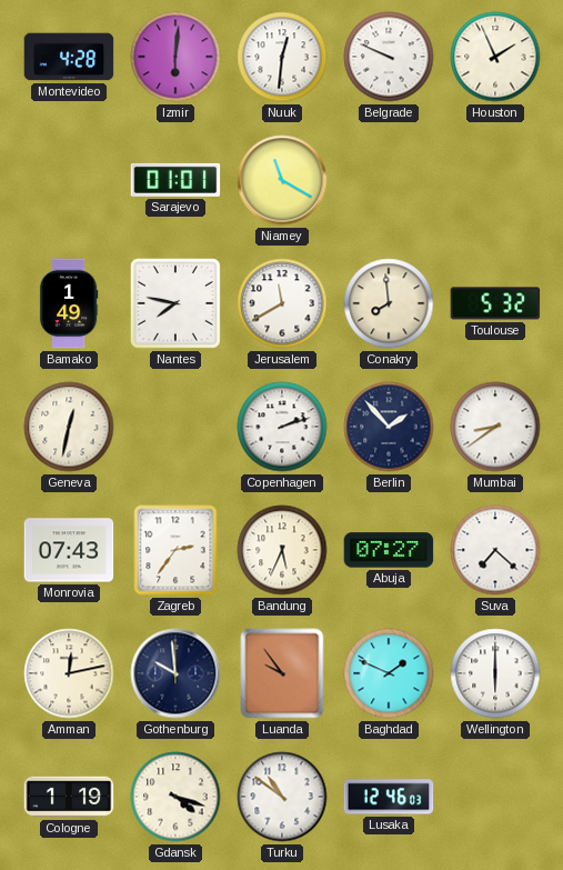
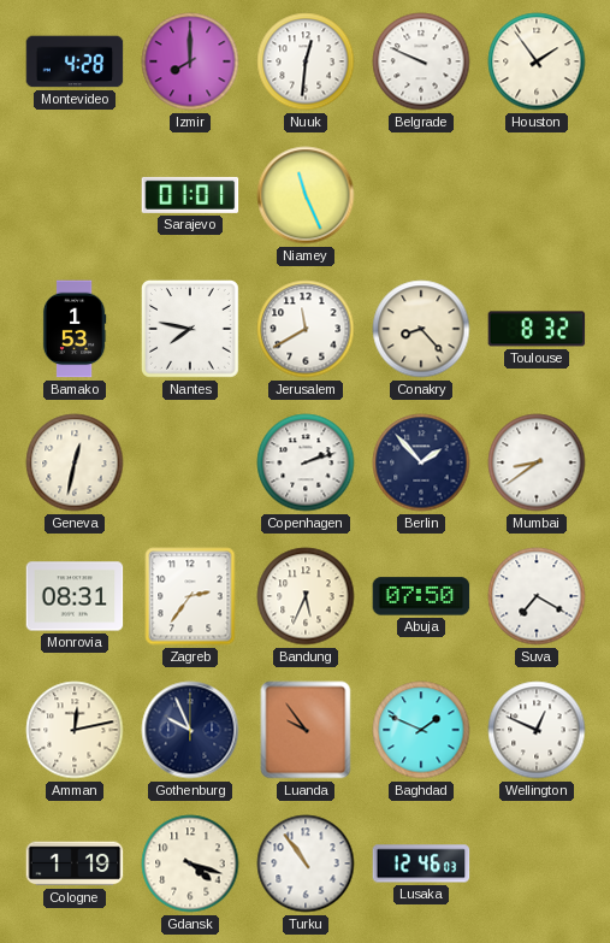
Izmir: 6:01 -> 8:00 (190, 61)
Houston: 1:56 -> 1:54 (537, 61)
Niamey: 11:20 -> 11:26 (306, 195)
Bamako: 1:49 -> 1:53 (75, 329)
Conakry: 7:59 -> 8:23 (421, 329)
Toulouse: 5:32 -> 8:32 (537, 329)
Monrovia: 07:43 -> 08:31 (75, 596)
Abuja: 07:27 -> 07:50 (421, 596)
Suva: 7:22 -> 7:20 (537, 596)
Gothenburg: 9:59 -> 9:56 (190, 730)
Wellington: 6:00 -> 12:49 (537, 730)
Turku: 10:51 -> 10:54 (306, 864)
